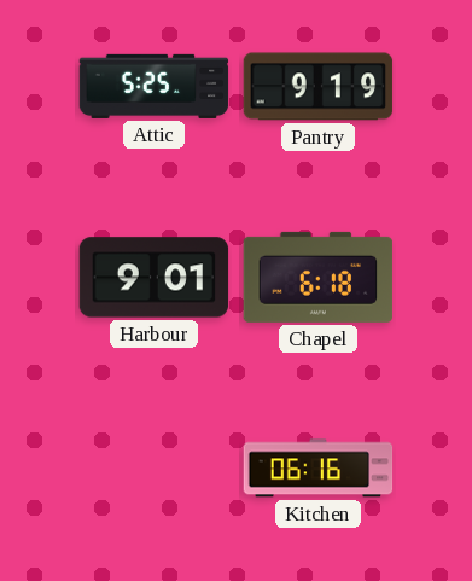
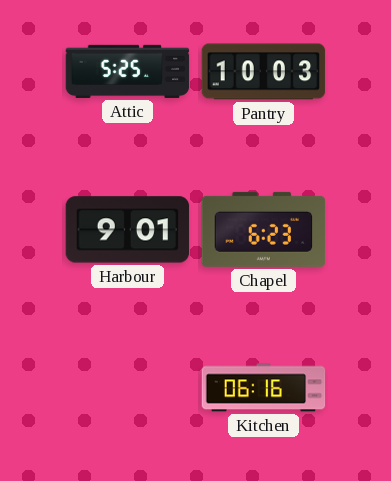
Pantry: 9:19 -> 10:03 (264, 72)
Chapel: 6:18 -> 6:23 (264, 229)
